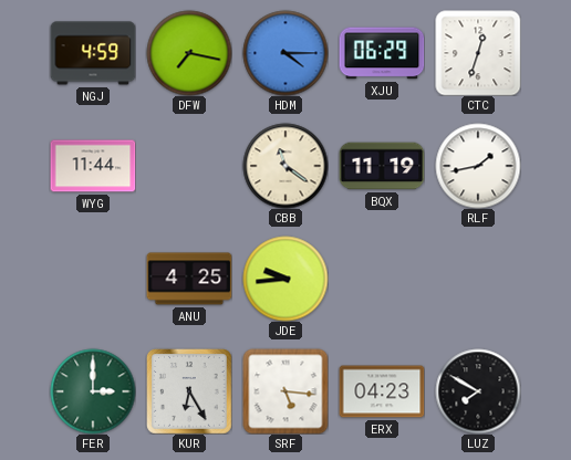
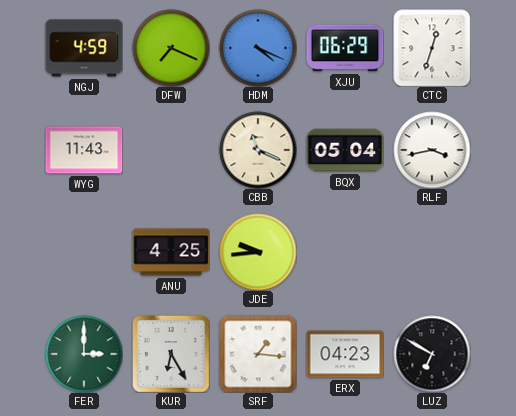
DFW: 7:17 -> 7:19 (171, 48)
HDM: 4:15 -> 4:19 (258, 48)
WYG: 11:44 -> 11:43 (84, 150)
CBB: 11:21 -> 11:19 (258, 150)
BQX: 11:19 -> 05:04 (345, 150)
RLF: 1:43 -> 3:43 (432, 150)
SRF: 5:16 -> 1:16 (258, 354)
LUZ: 7:50 -> 6:50 (432, 354)
